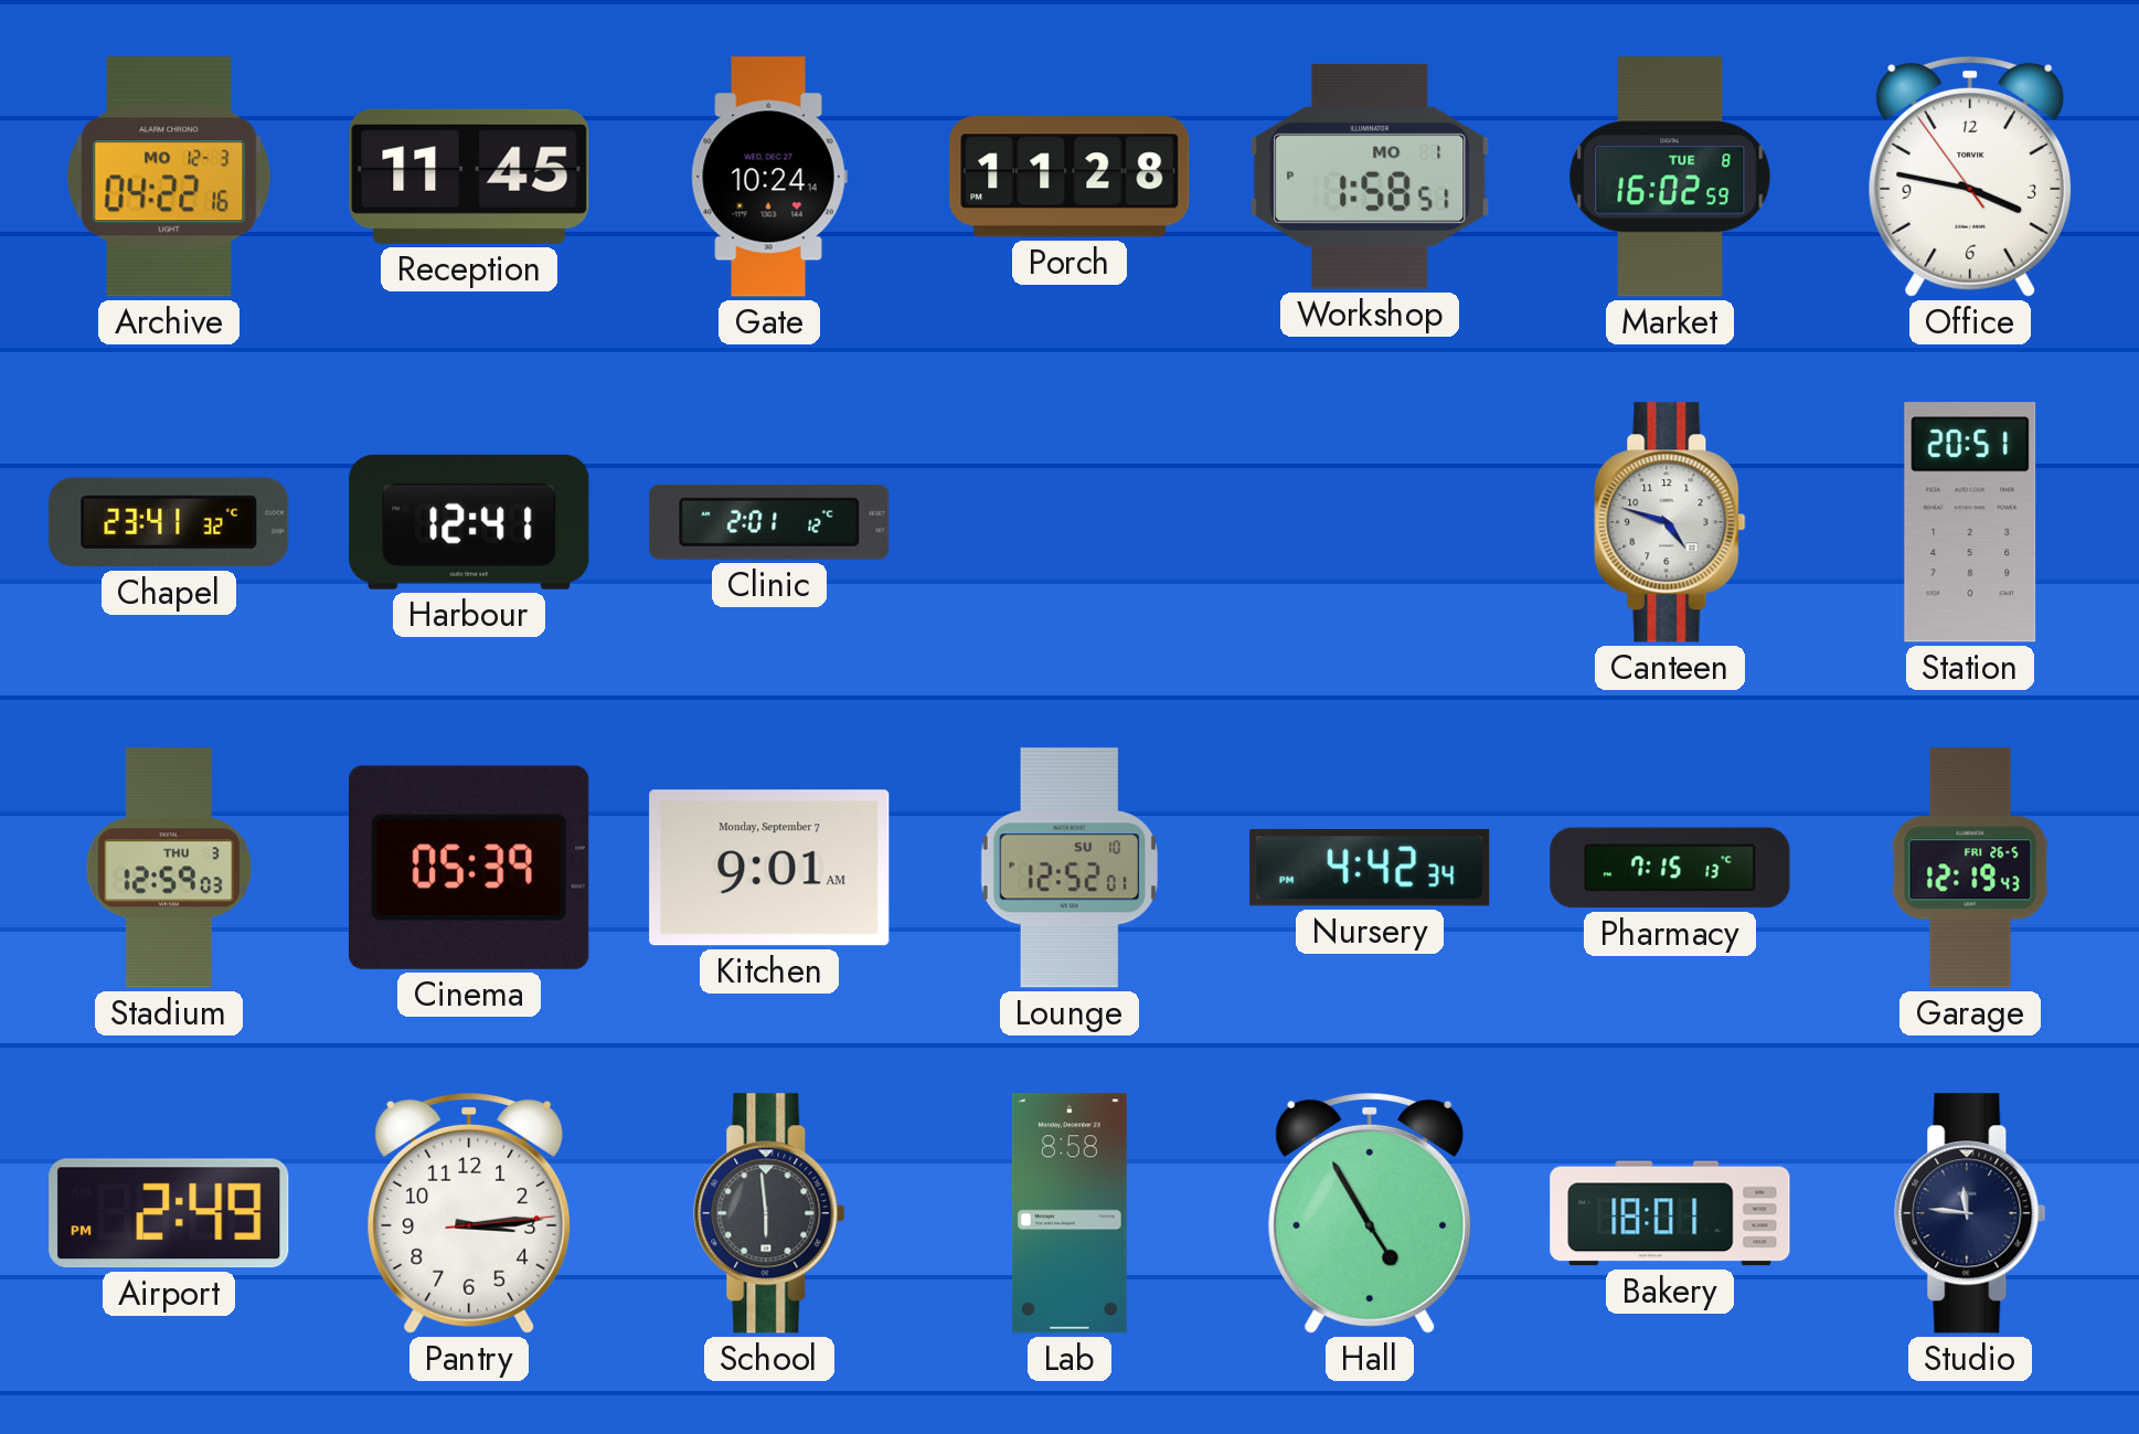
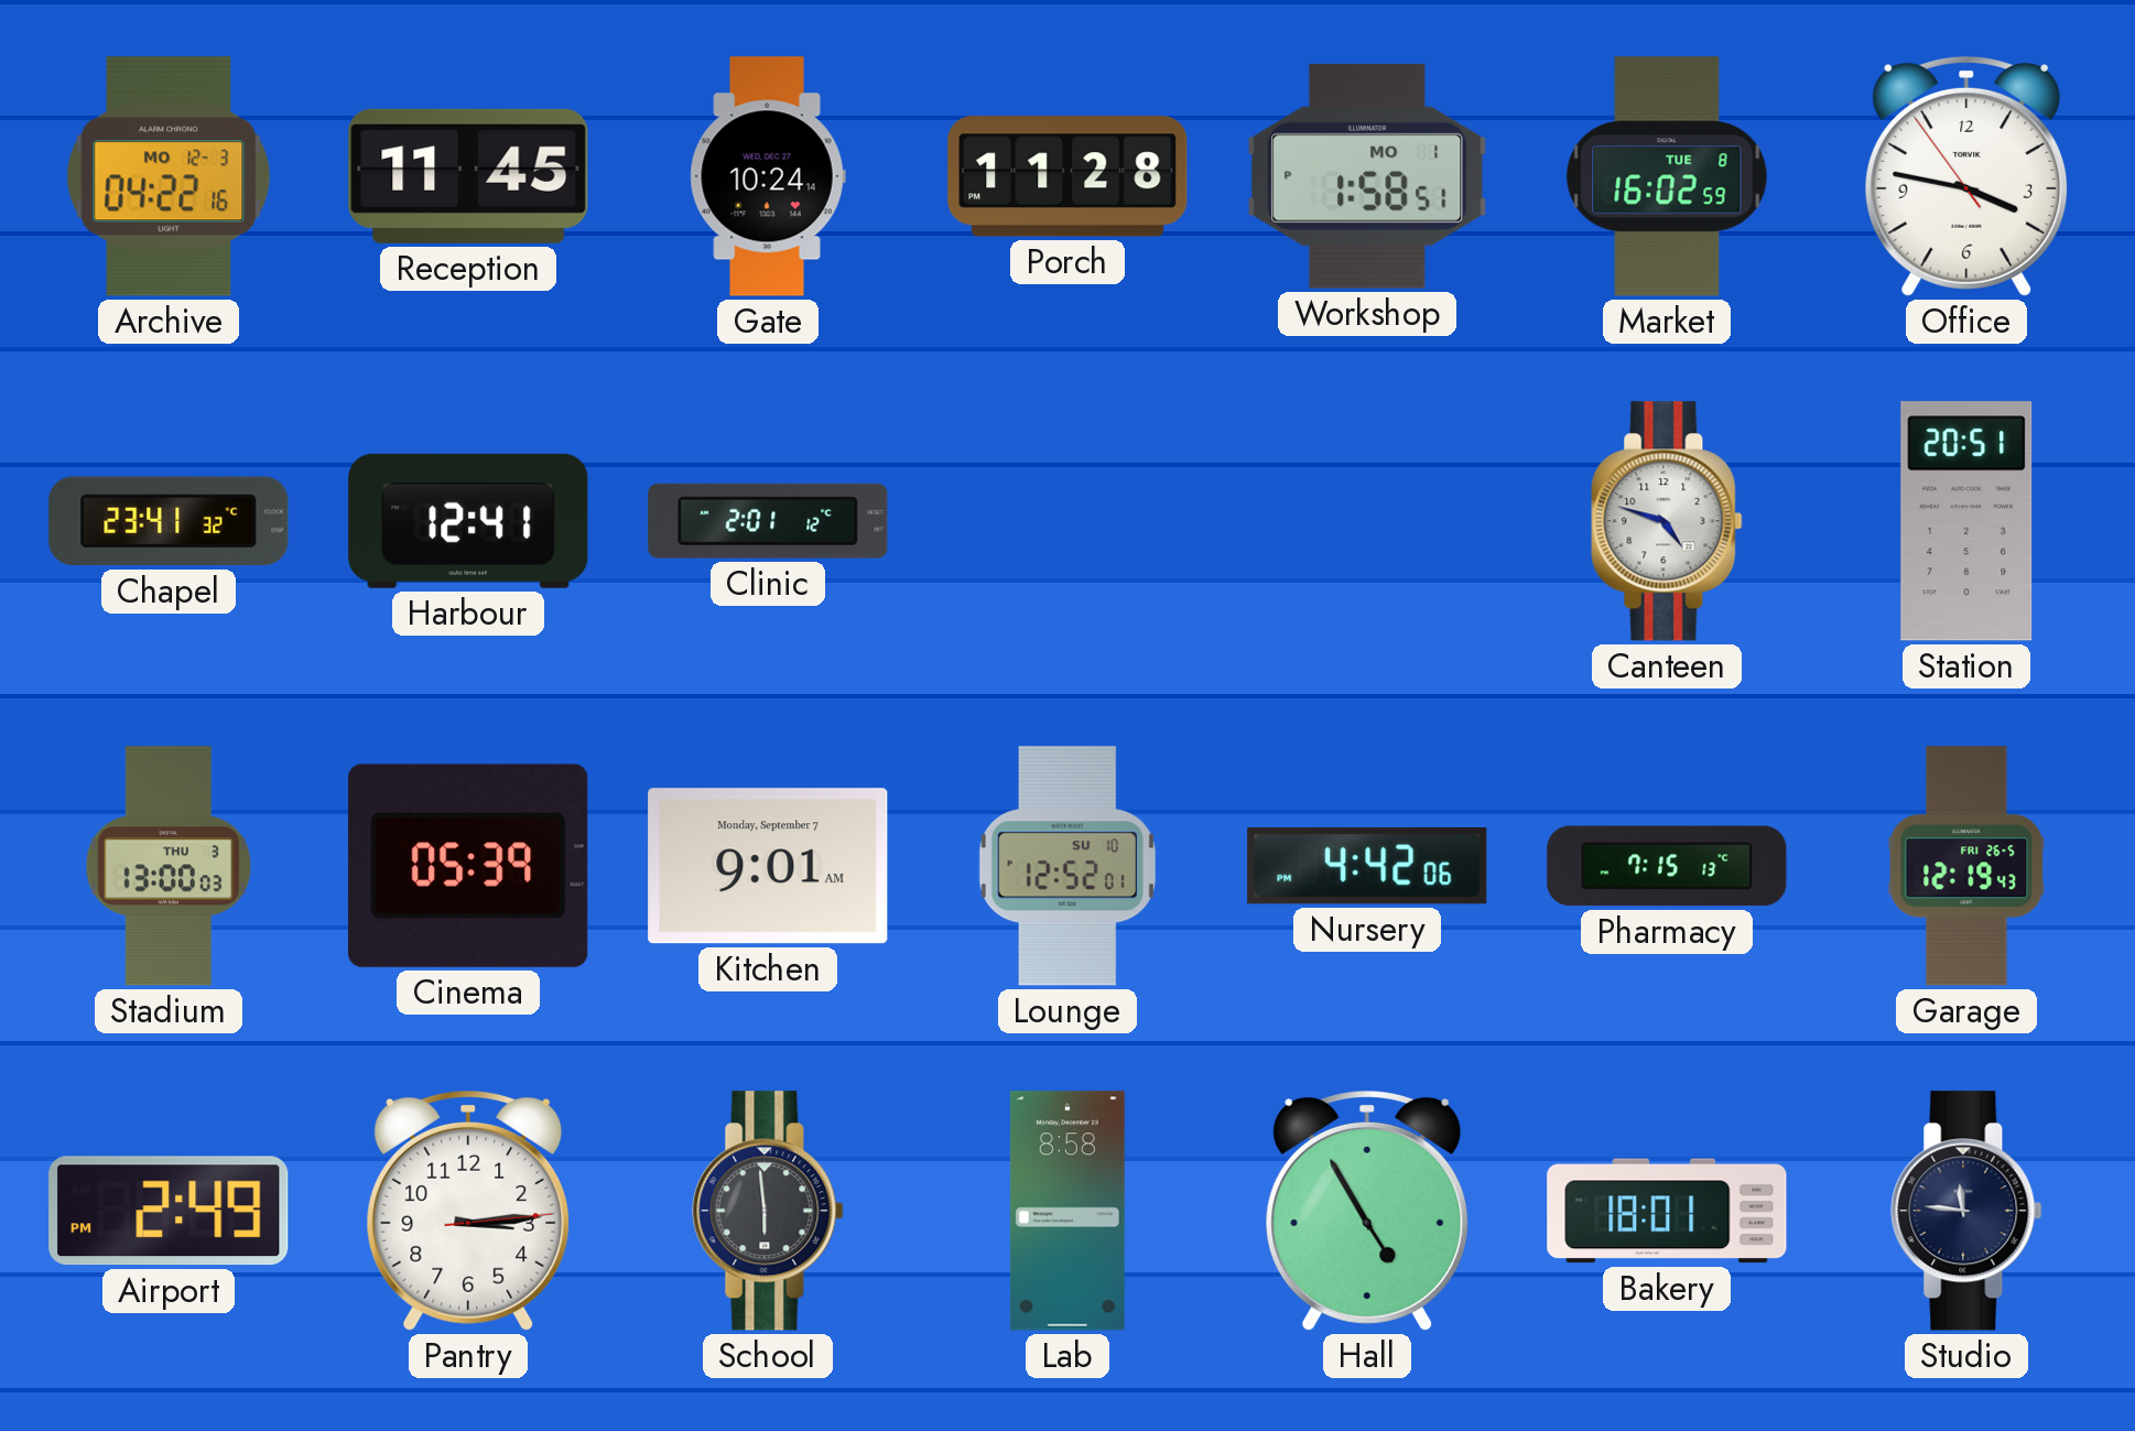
Stadium: 12:59 -> 13:00 (167, 866)
Nursery: 4:42:34 -> 4:42:06 (1367, 866)
